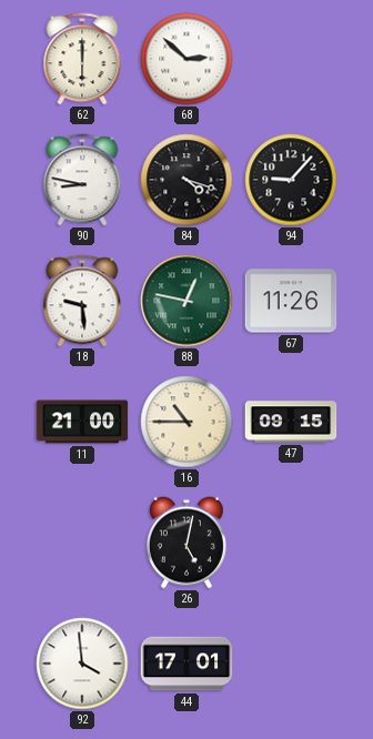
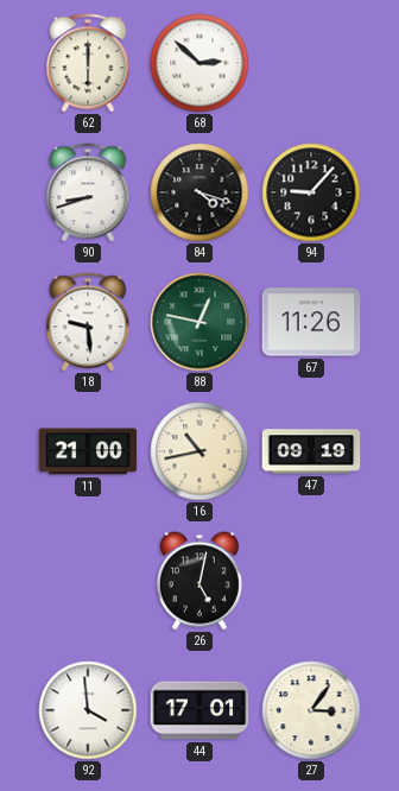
90: 8:47 -> 8:42 (88, 192)
16: 10:45 -> 10:43 (199, 451)
47: 09:15 -> 09:19 (311, 451)
27: none -> 3:06 (311, 710)
